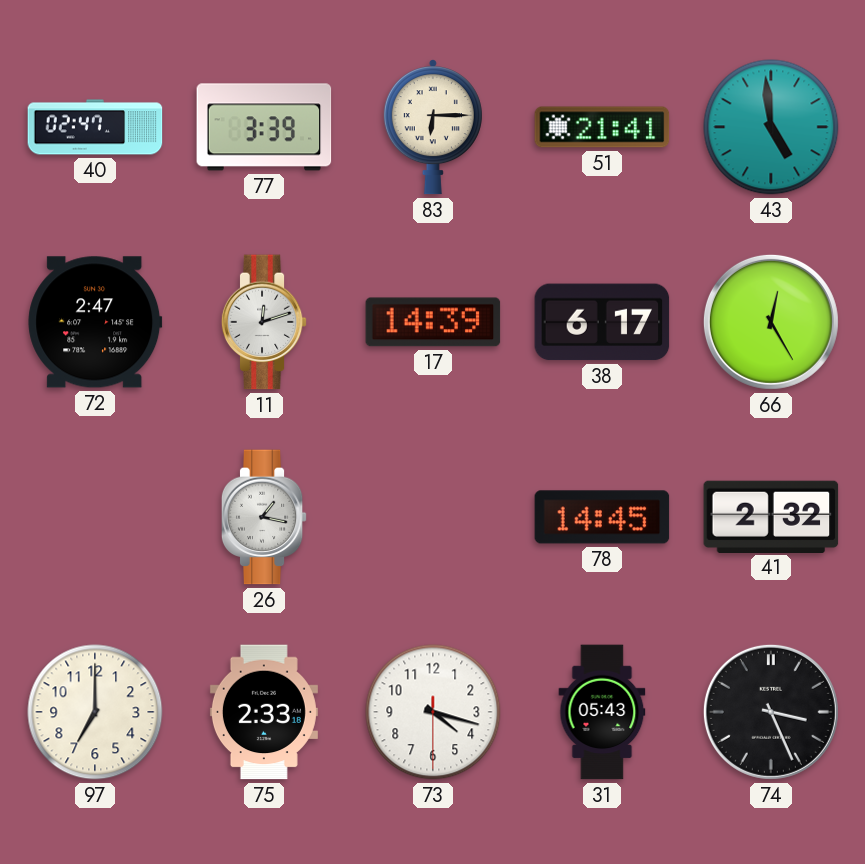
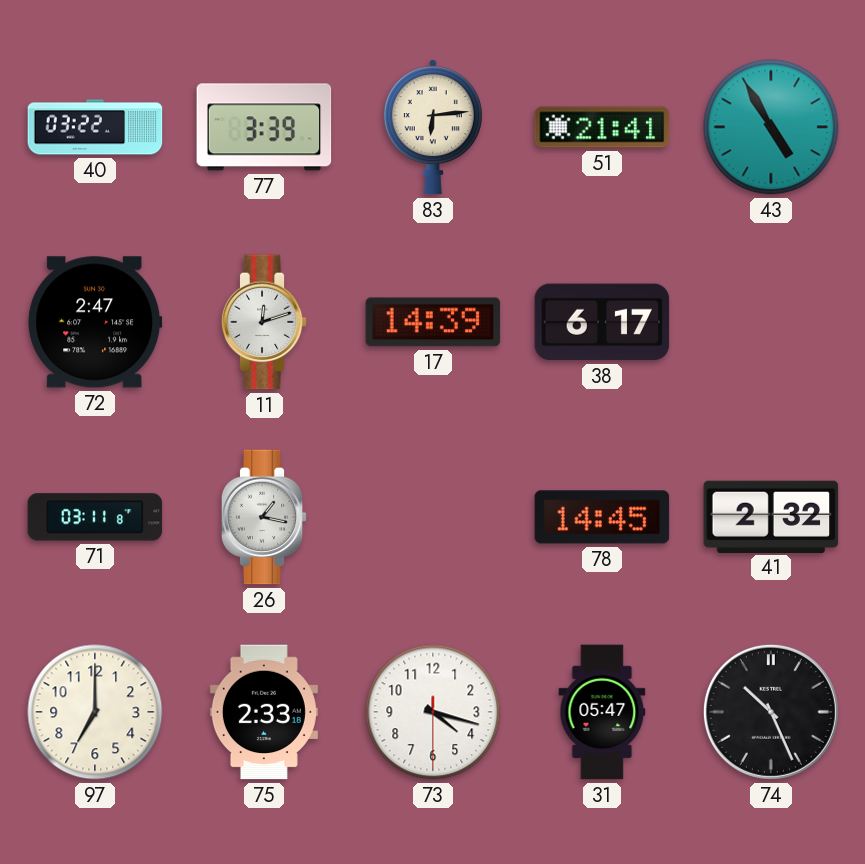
40: 02:47 -> 03:22 (95, 127)
83: 6:15 -> 6:14 (433, 127)
43: 4:59 -> 4:55 (771, 127)
66: 12:25 -> none (771, 322)
71: none -> 03:11 (95, 517)
31: 05:43 -> 05:47 (602, 712)
74: 3:26 -> 10:26 (771, 712)
